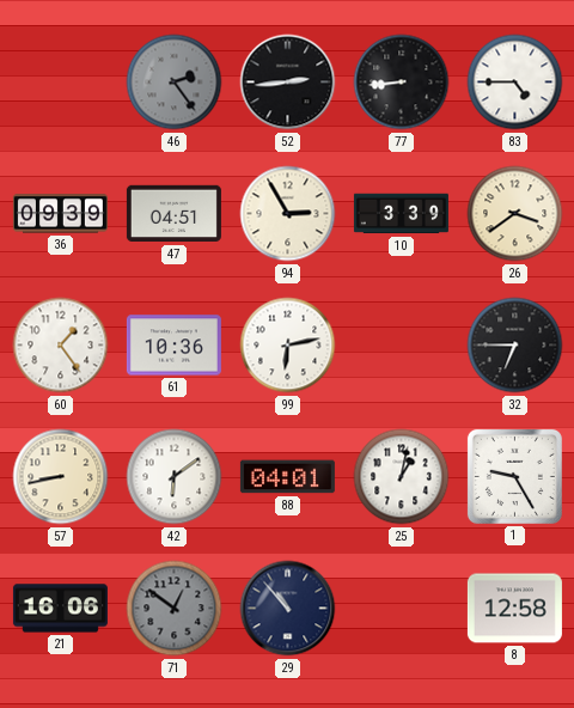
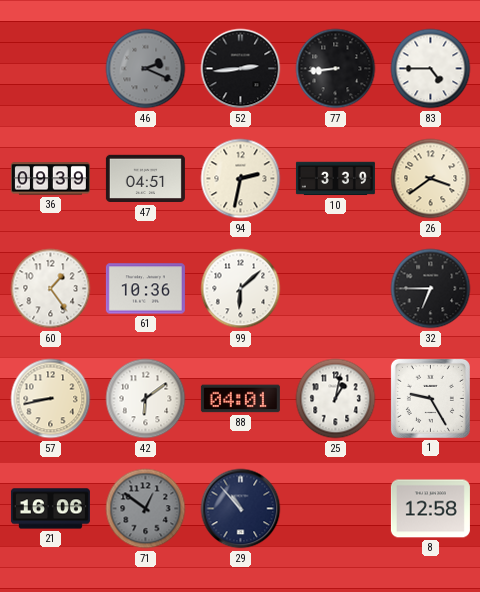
46: 2:24 -> 2:19 (146, 69)
94: 2:55 -> 2:32 (241, 179)
99: 6:13 -> 6:08 (241, 289)
